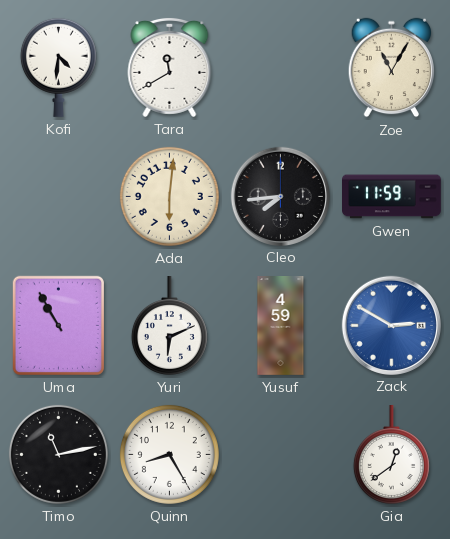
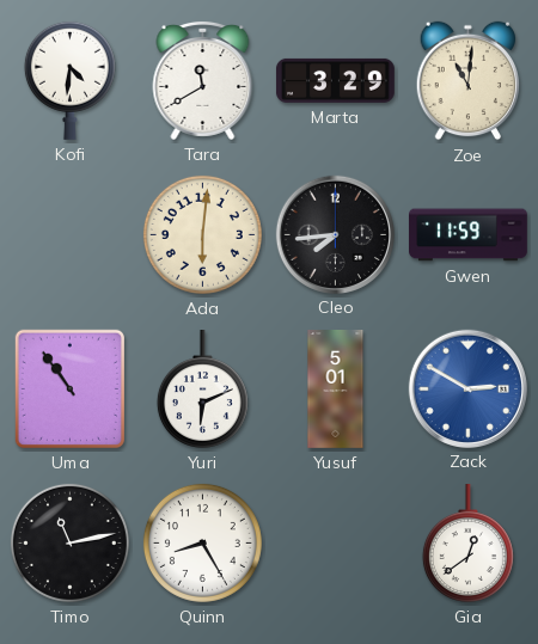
Marta: none -> 3:29 (335, 80)
Zoe: 11:05 -> 11:01 (467, 81)
Uma: 10:55 -> 10:54 (69, 388)
Yusuf: 4:59 -> 5:01 (336, 390)
